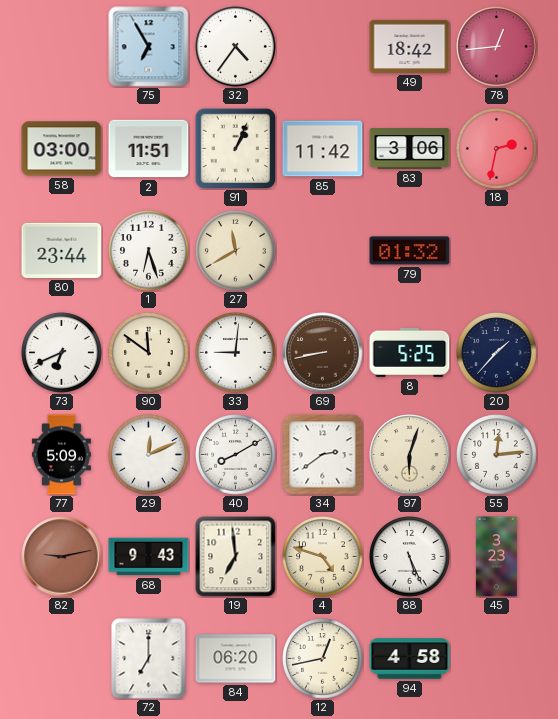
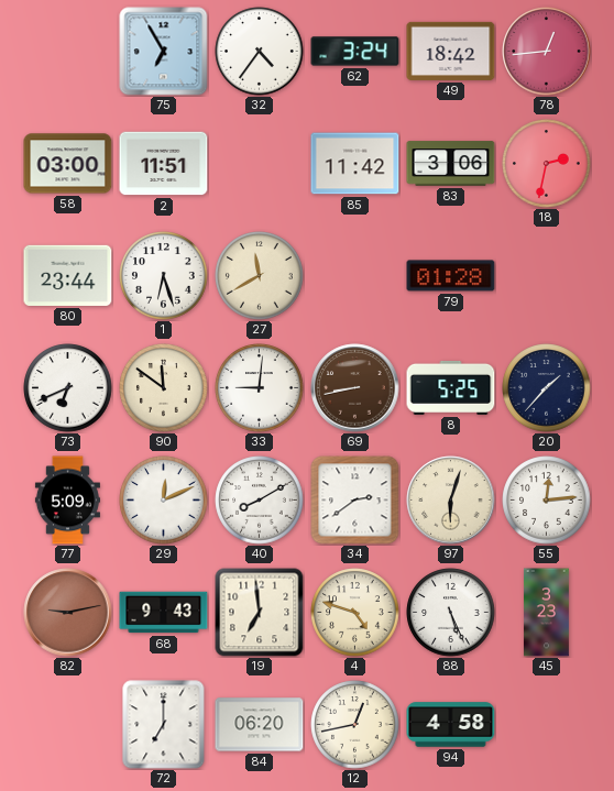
62: none -> 3:24 (355, 52)
91: 1:04 -> none (235, 148)
79: 01:32 -> 01:28 (451, 276)
